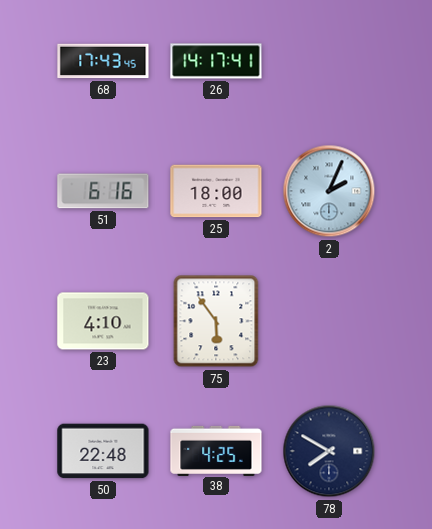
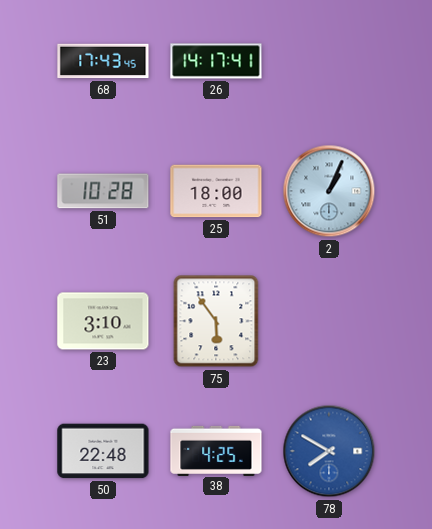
51: 6:16 -> 10:28 (103, 191)
2: 2:04 -> 1:04 (329, 191)
23: 4:10 -> 3:10 (103, 321)
78 dial: navy -> blue (329, 451)
